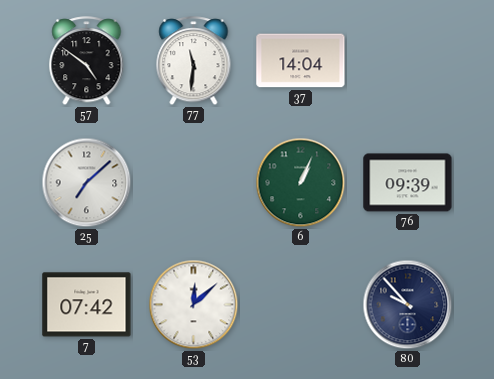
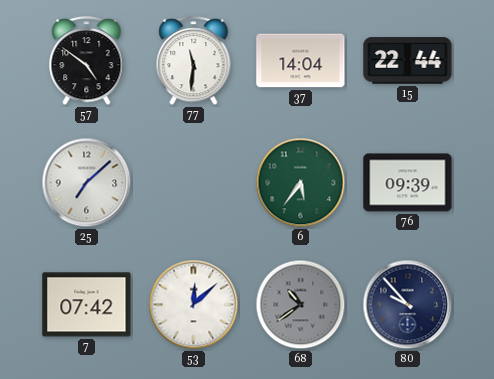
15: none -> 22:44 (408, 61)
6: 1:04 -> 5:36 (301, 183)
68: none -> 10:39 (301, 305)
